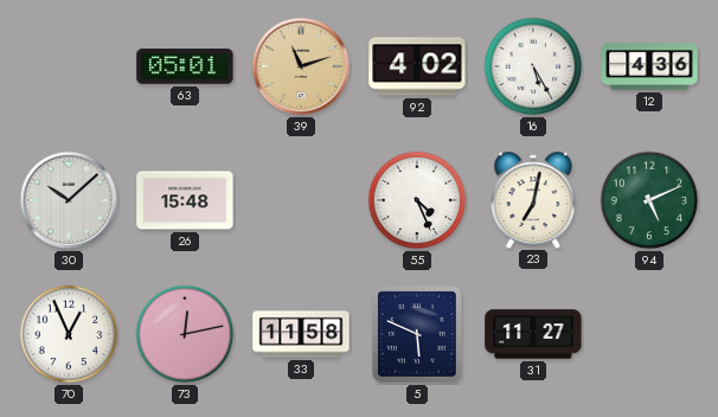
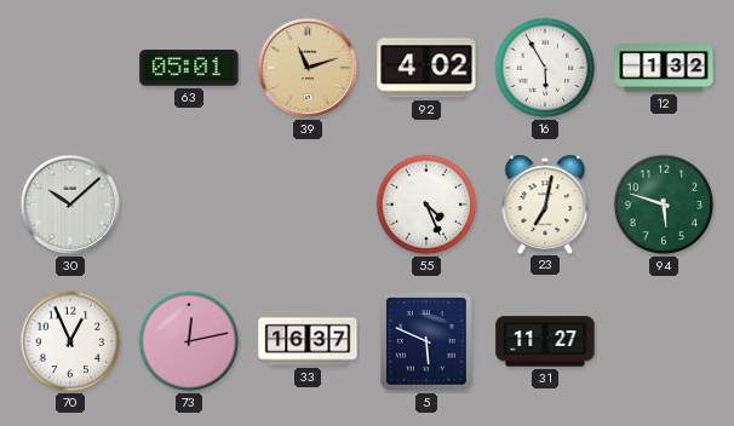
16: 5:25 -> 5:55 (545, 68)
12: 4:36 -> 1:32 (664, 68)
26: 15:48 -> none (185, 200)
94: 5:11 -> 5:48 (664, 205)
33: 11:58 -> 16:37 (308, 341)
